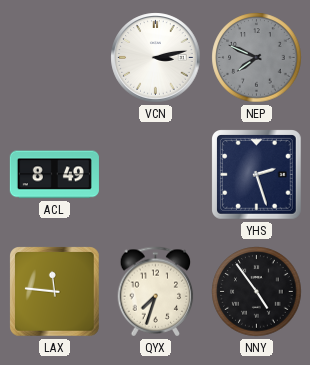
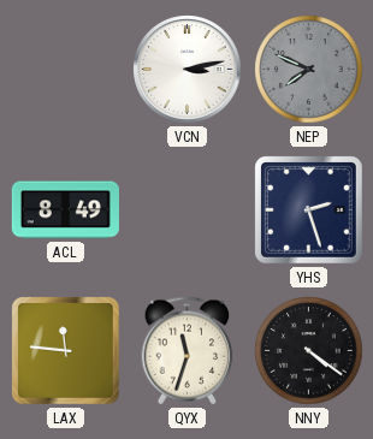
QYX: 7:33 -> 11:33 (188, 351)
NNY: 4:54 -> 4:21 (309, 351)
